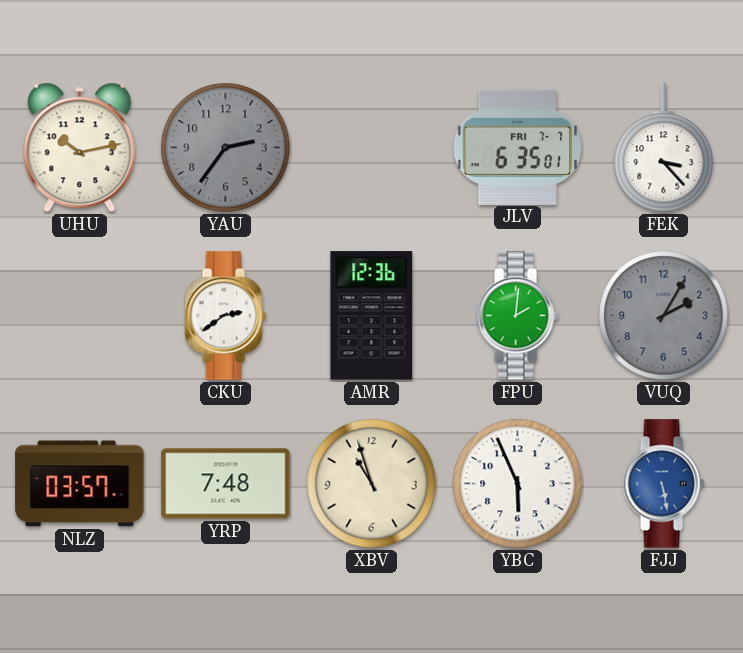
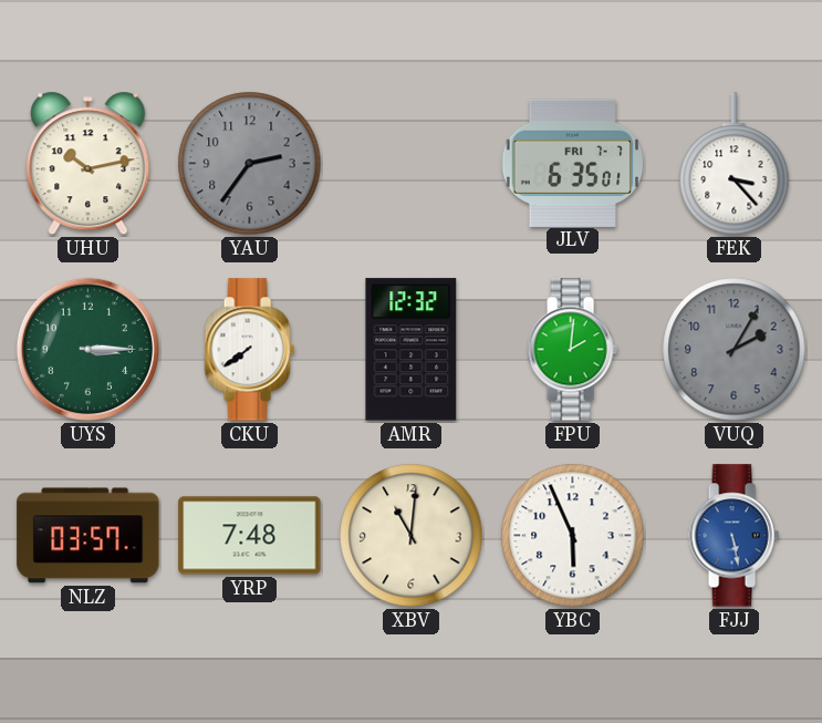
UYS: none -> 3:15 (89, 350)
CKU: 2:39 -> 7:39 (249, 350)
AMR: 12:36 -> 12:32 (412, 350)
XBV: 10:57 -> 11:01 (412, 536)
